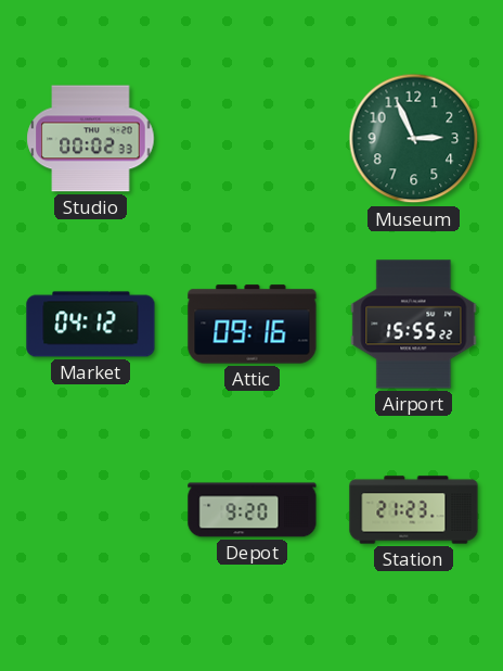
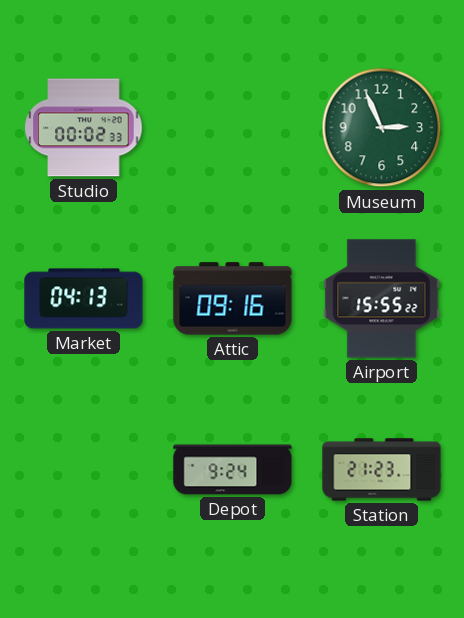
Market: 04:12 -> 04:13 (84, 299)
Depot: 9:20 -> 9:24 (233, 470)
